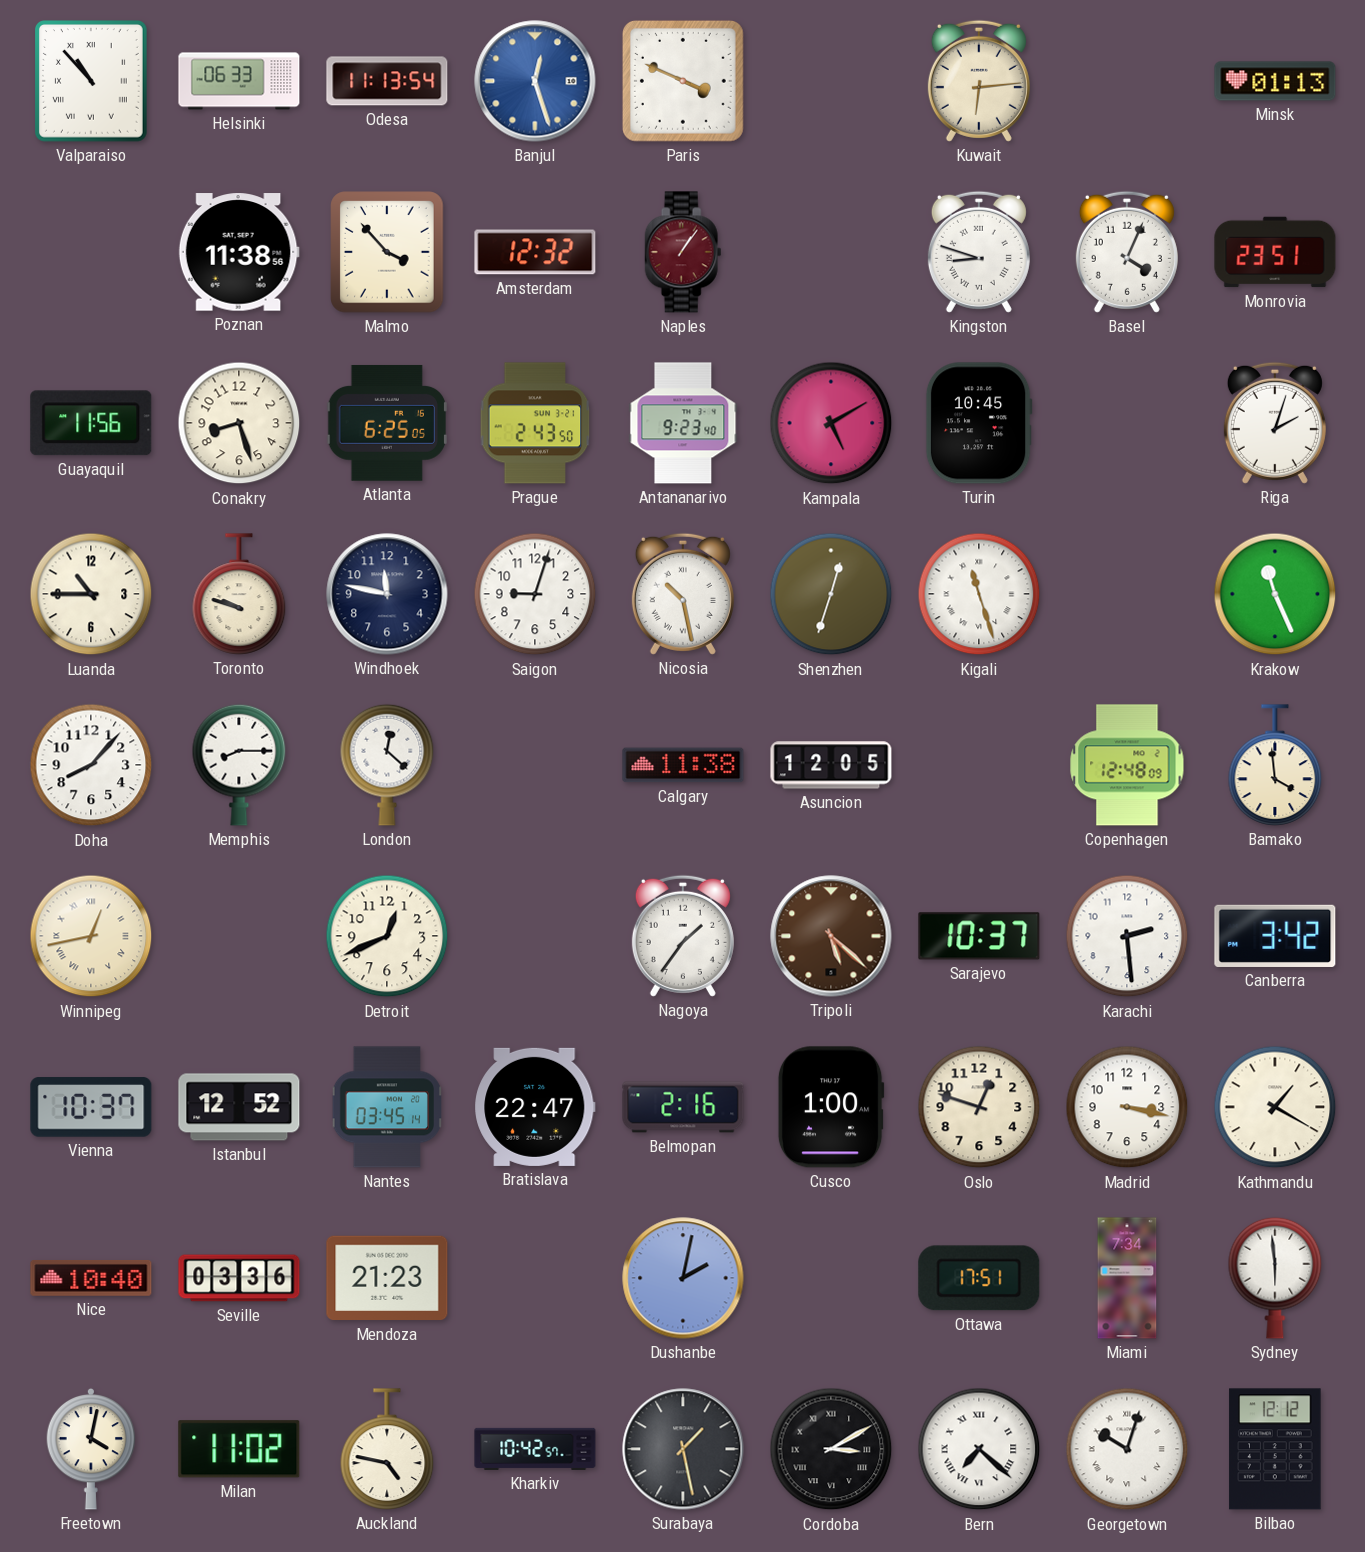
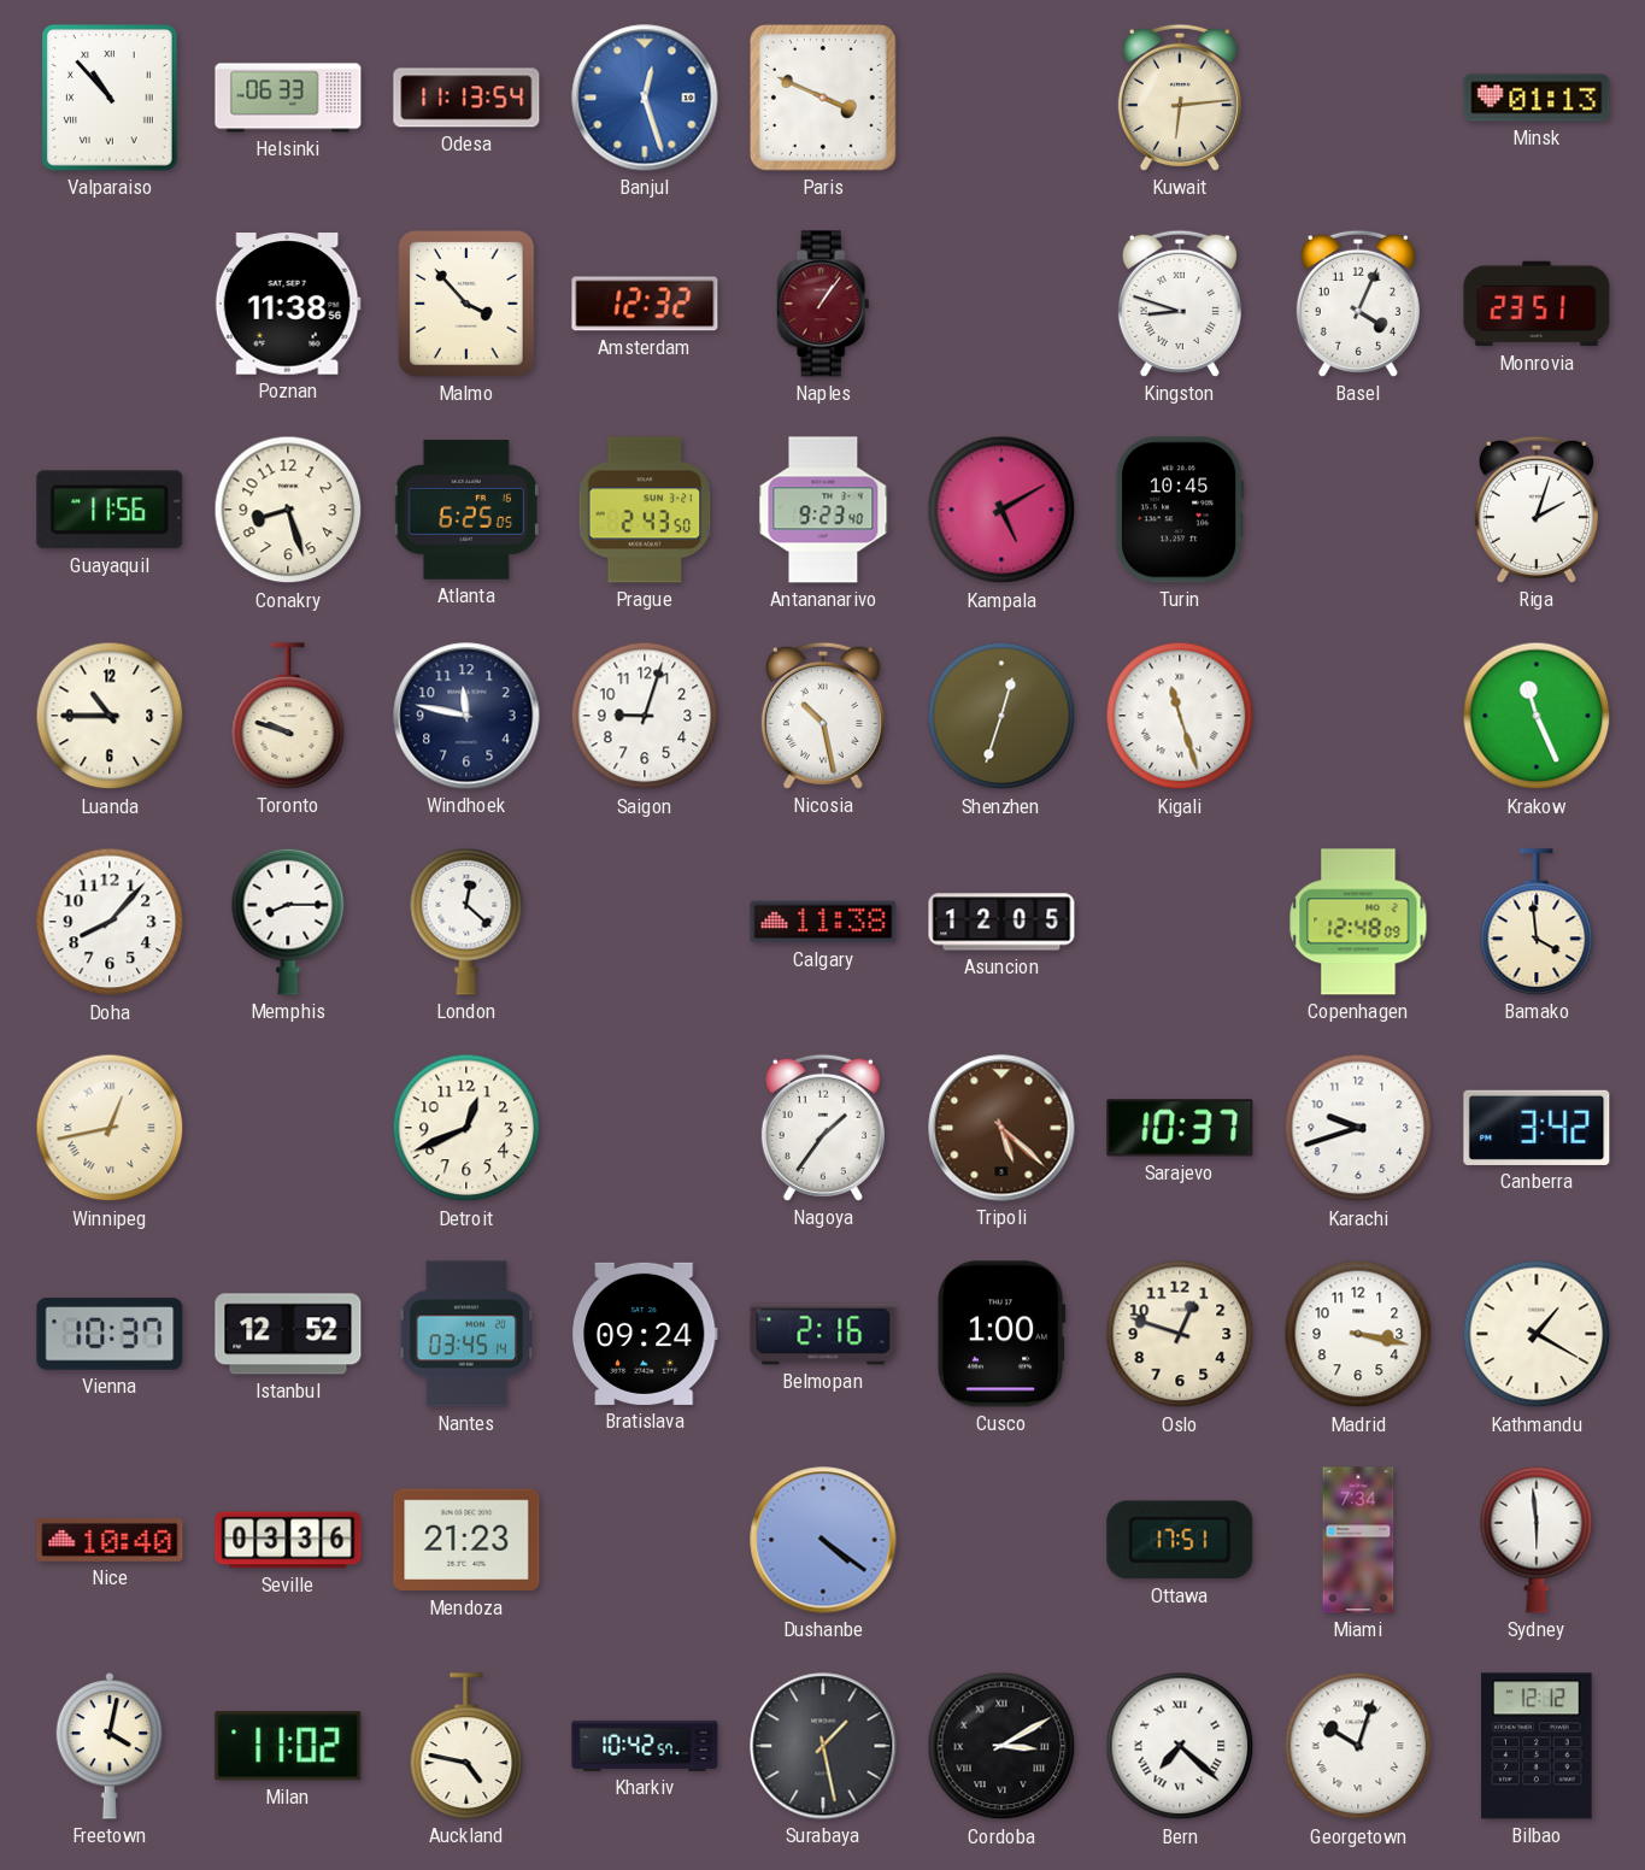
Karachi: 2:29 -> 9:42 (1358, 1128)
Bratislava: 22:47 -> 09:24 (645, 1334)
Dushanbe: 2:02 -> 4:21 (823, 1540)
